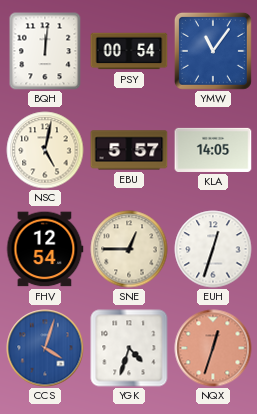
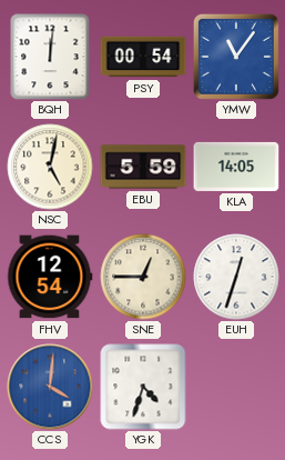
EBU: 5:57 -> 5:59 (143, 167)
CCS: 4:03 -> 4:01 (50, 387)
NQX: 12:33 -> none (213, 348)
